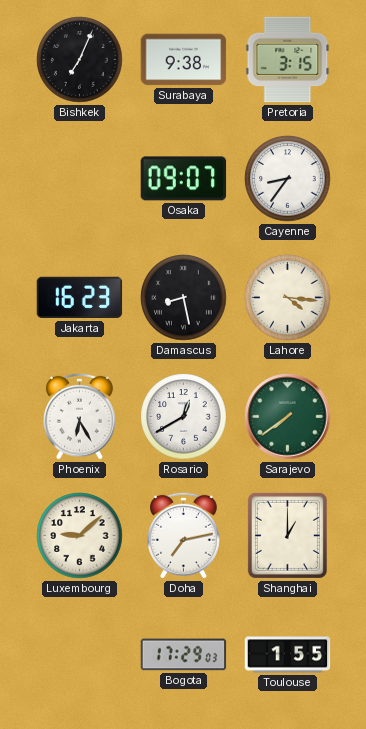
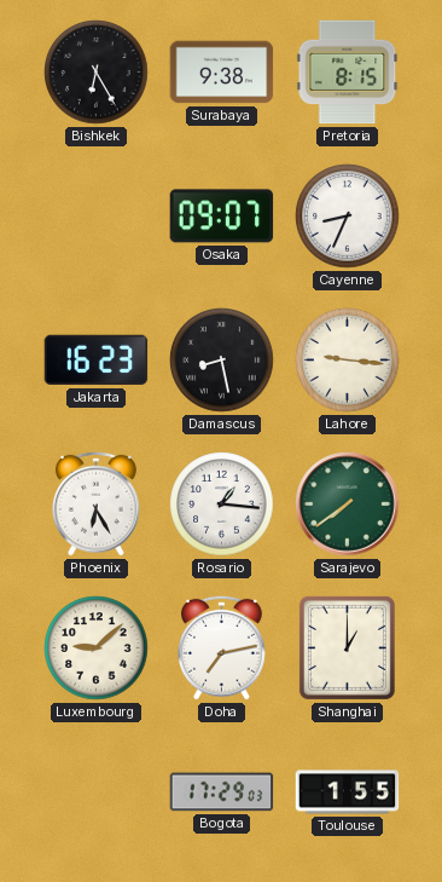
Bishkek: 7:04 -> 6:25 (97, 73)
Pretoria: 3:15 -> 8:15 (348, 73)
Cayenne: 8:36 -> 8:34 (348, 217)
Lahore: 4:16 -> 9:16 (348, 361)
Rosario: 12:40 -> 1:16 (222, 505)
